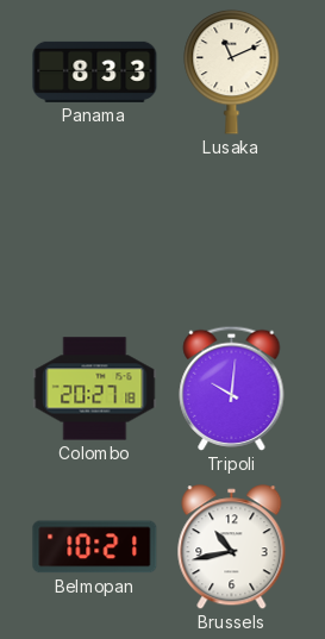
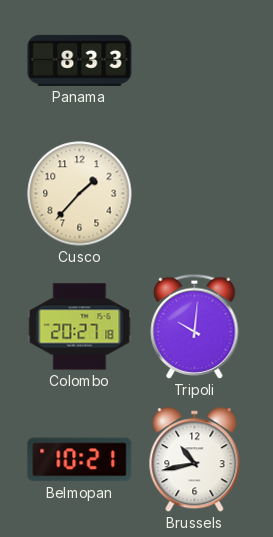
Lusaka: 11:11 -> none (232, 71)
Cusco: none -> 1:37 (80, 194)
